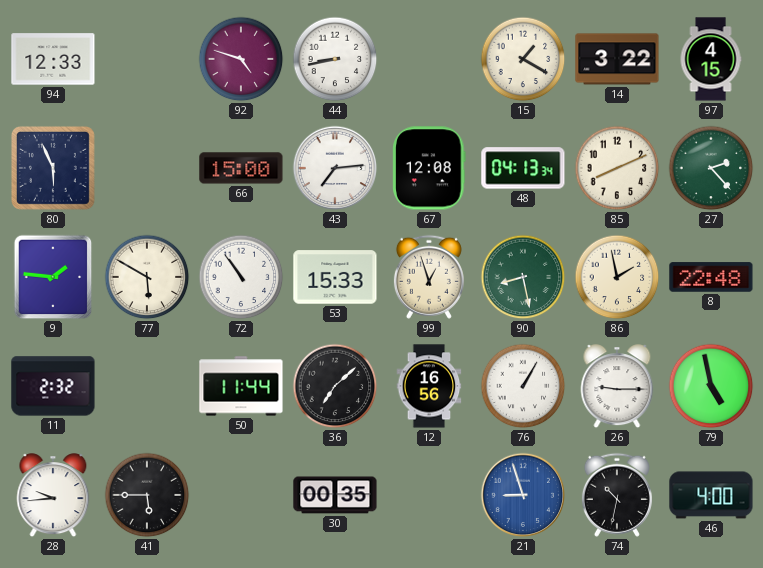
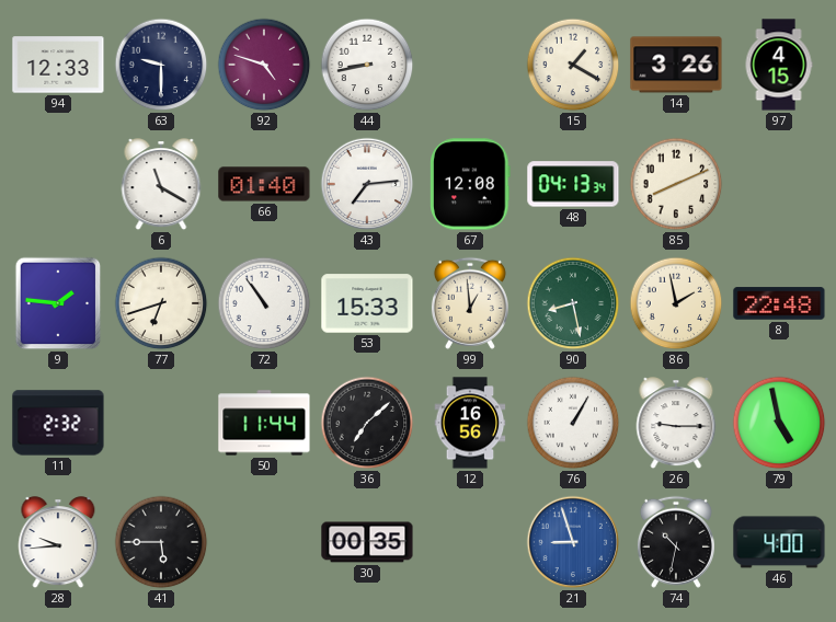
63: none -> 9:30 (161, 65)
14: 3:22 -> 3:26 (676, 65)
80: 5:56 -> none (53, 168)
6: none -> 11:20 (161, 185)
66: 15:00 -> 01:40 (264, 184)
27: 2:23 -> none (711, 168)
77: 5:50 -> 6:42 (161, 303)
99: 12:57 -> 12:59 (470, 303)
